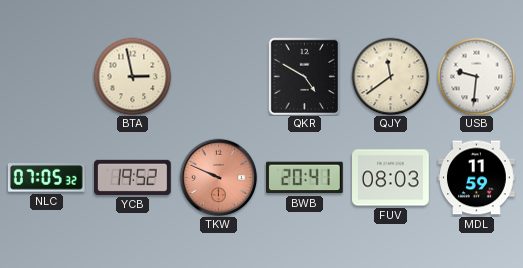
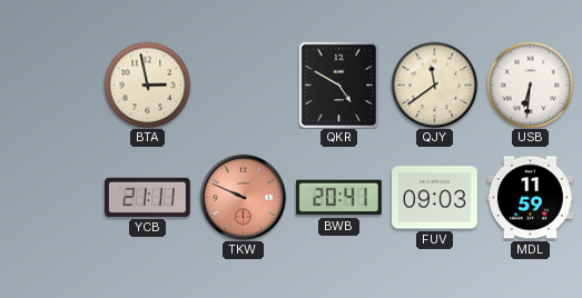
USB: 9:31 -> 6:31 (530, 85)
NLC: 07:05 -> none (46, 178)
YCB: 19:52 -> 21:11 (148, 197)
FUV: 08:03 -> 09:03 (435, 198)
